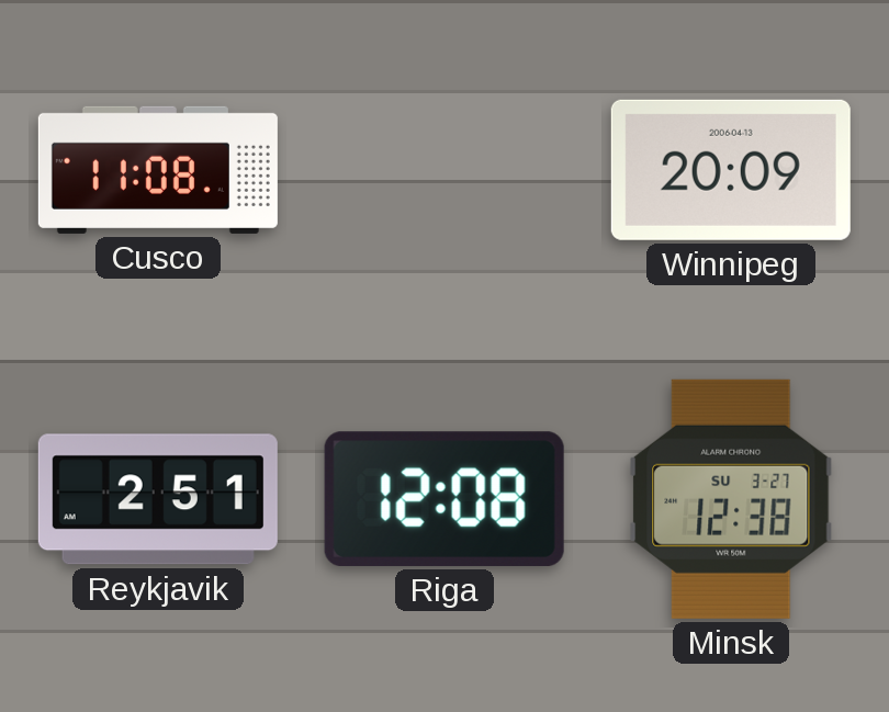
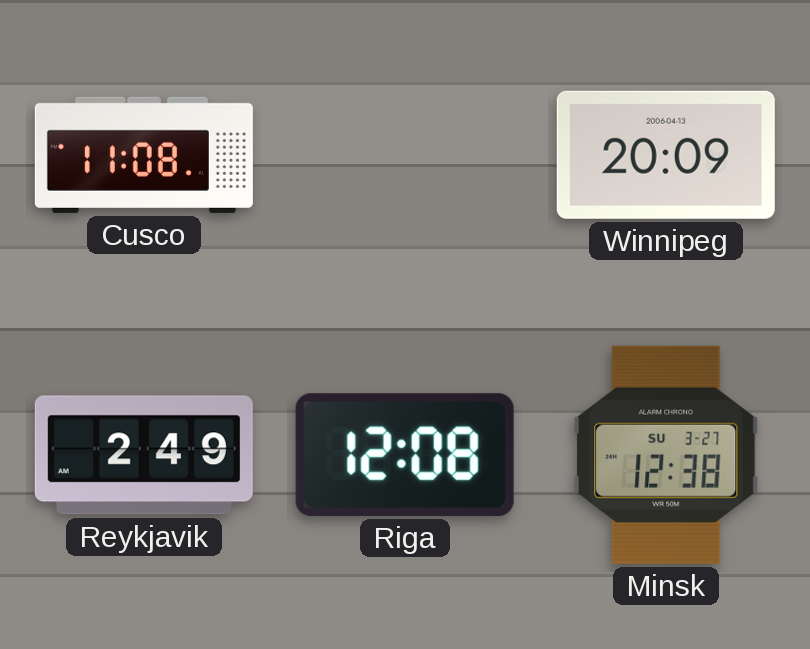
Reykjavik: 2:51 -> 2:49 (144, 455)
